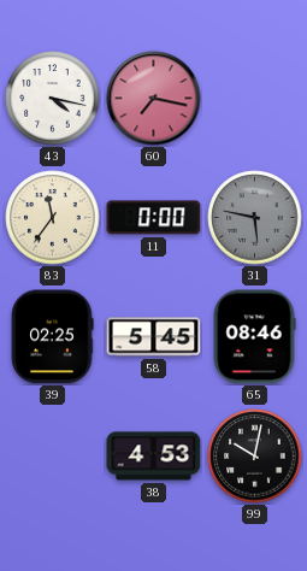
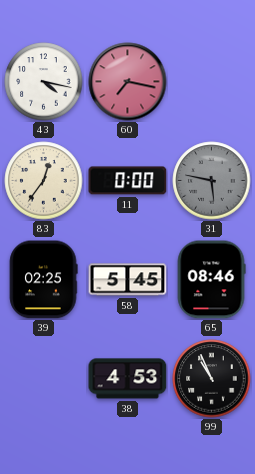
83: 11:36 -> 12:36 (44, 181)
99: 10:02 -> 10:56 (212, 379)
